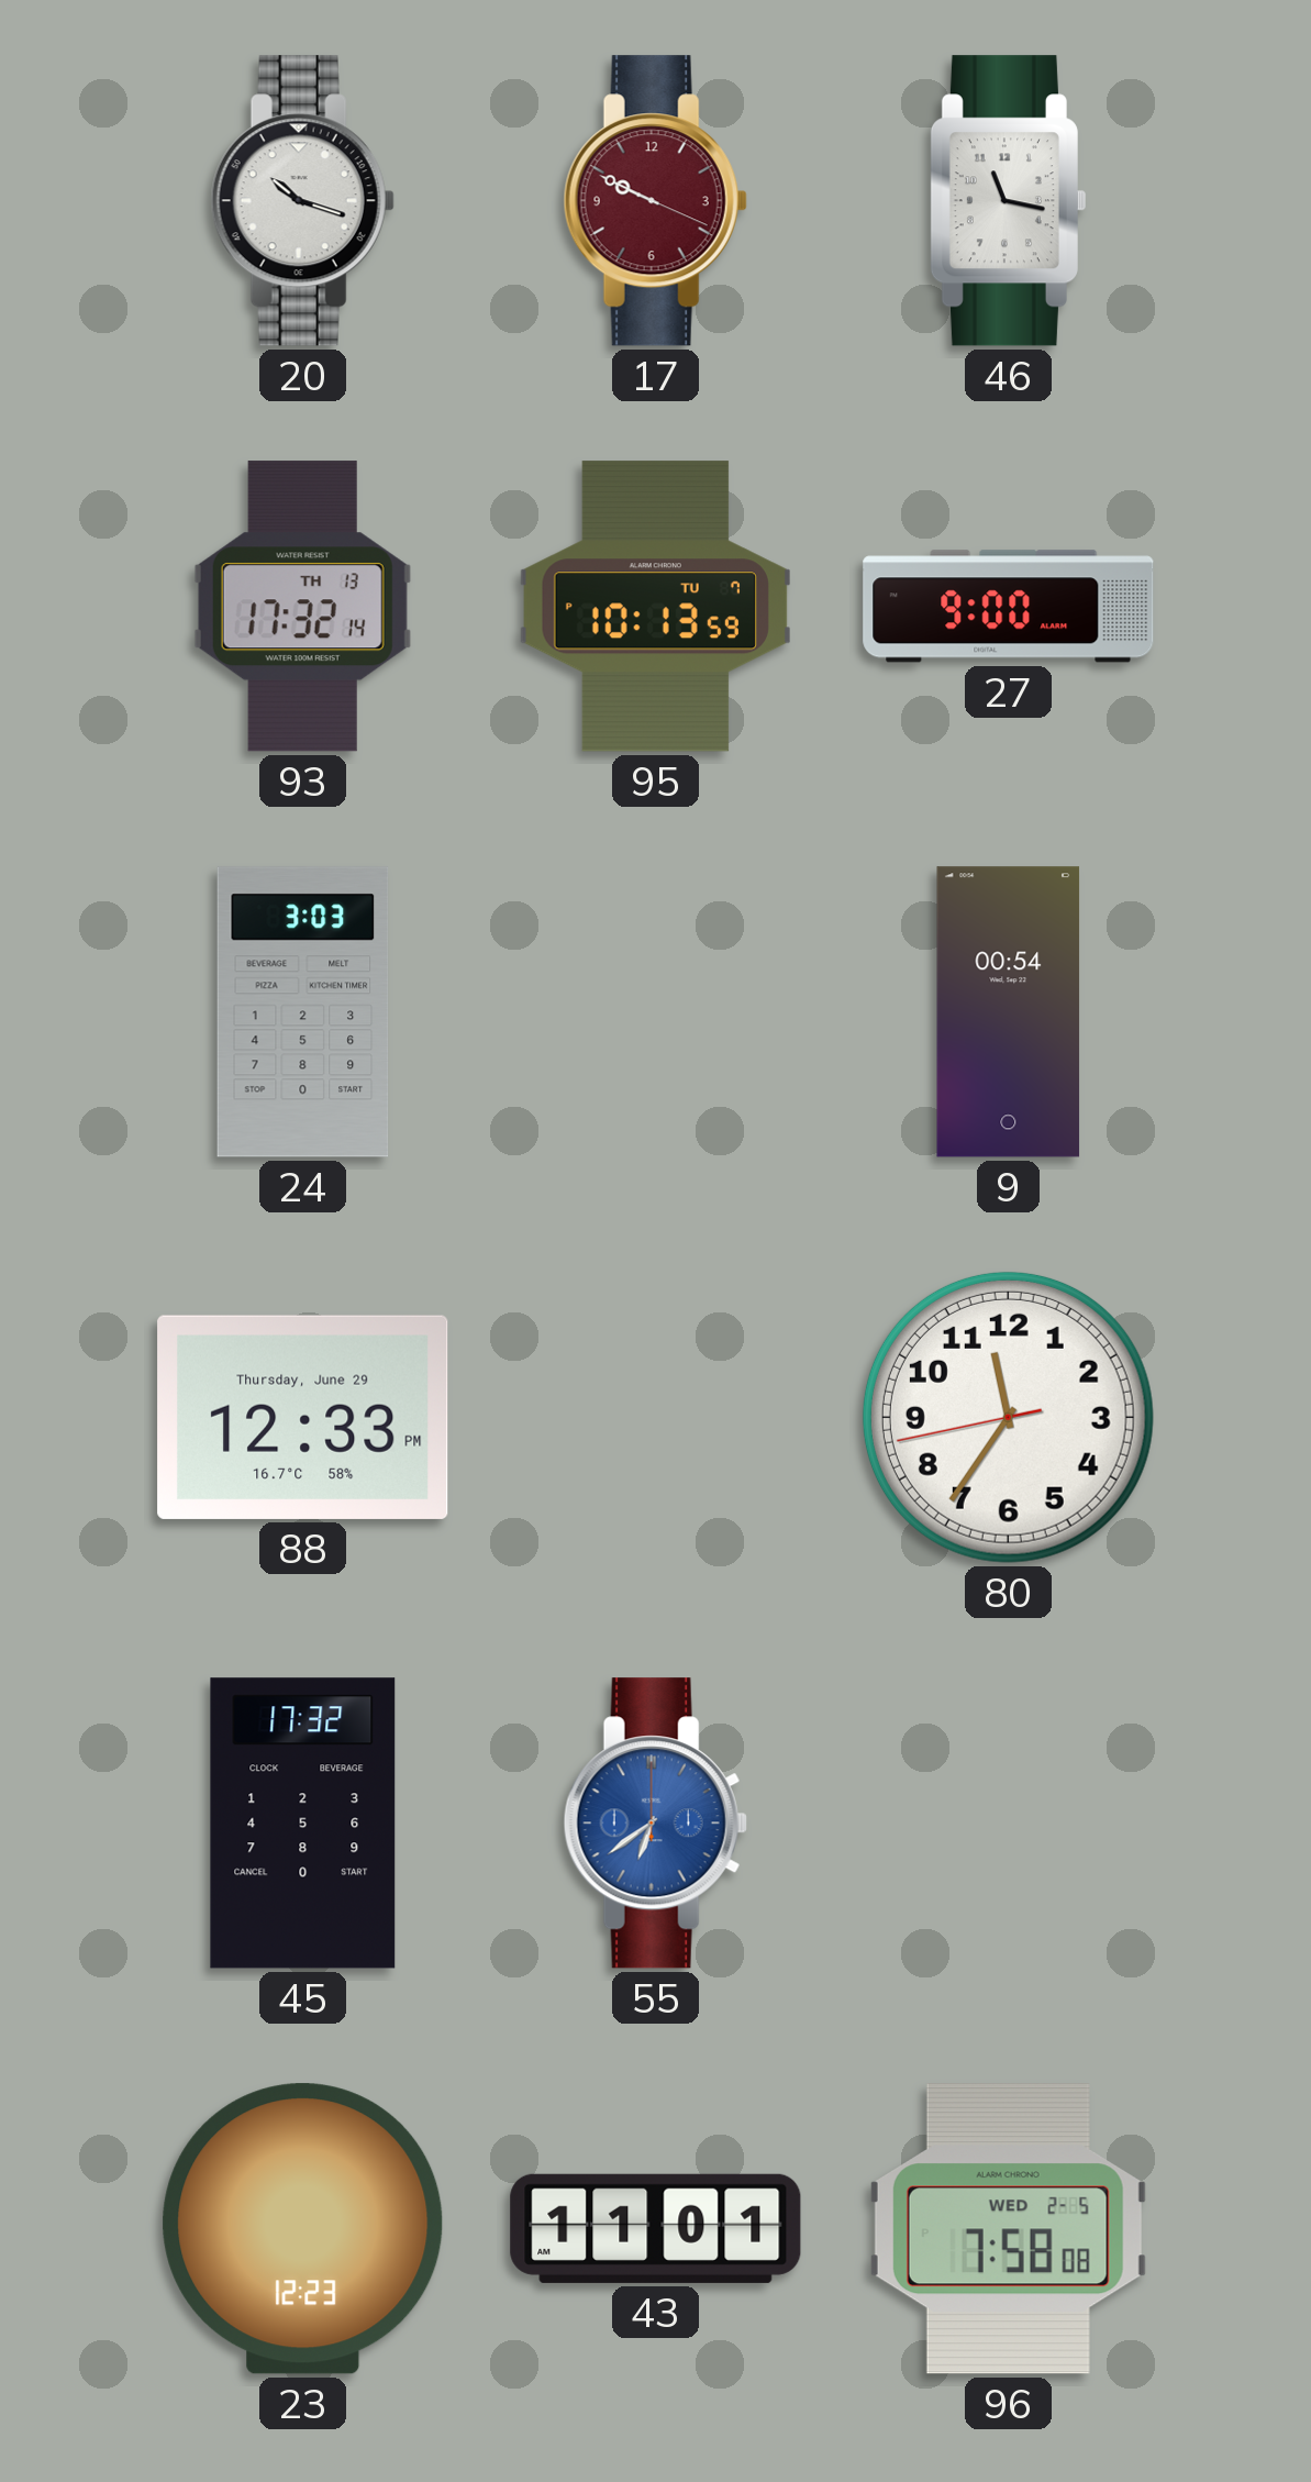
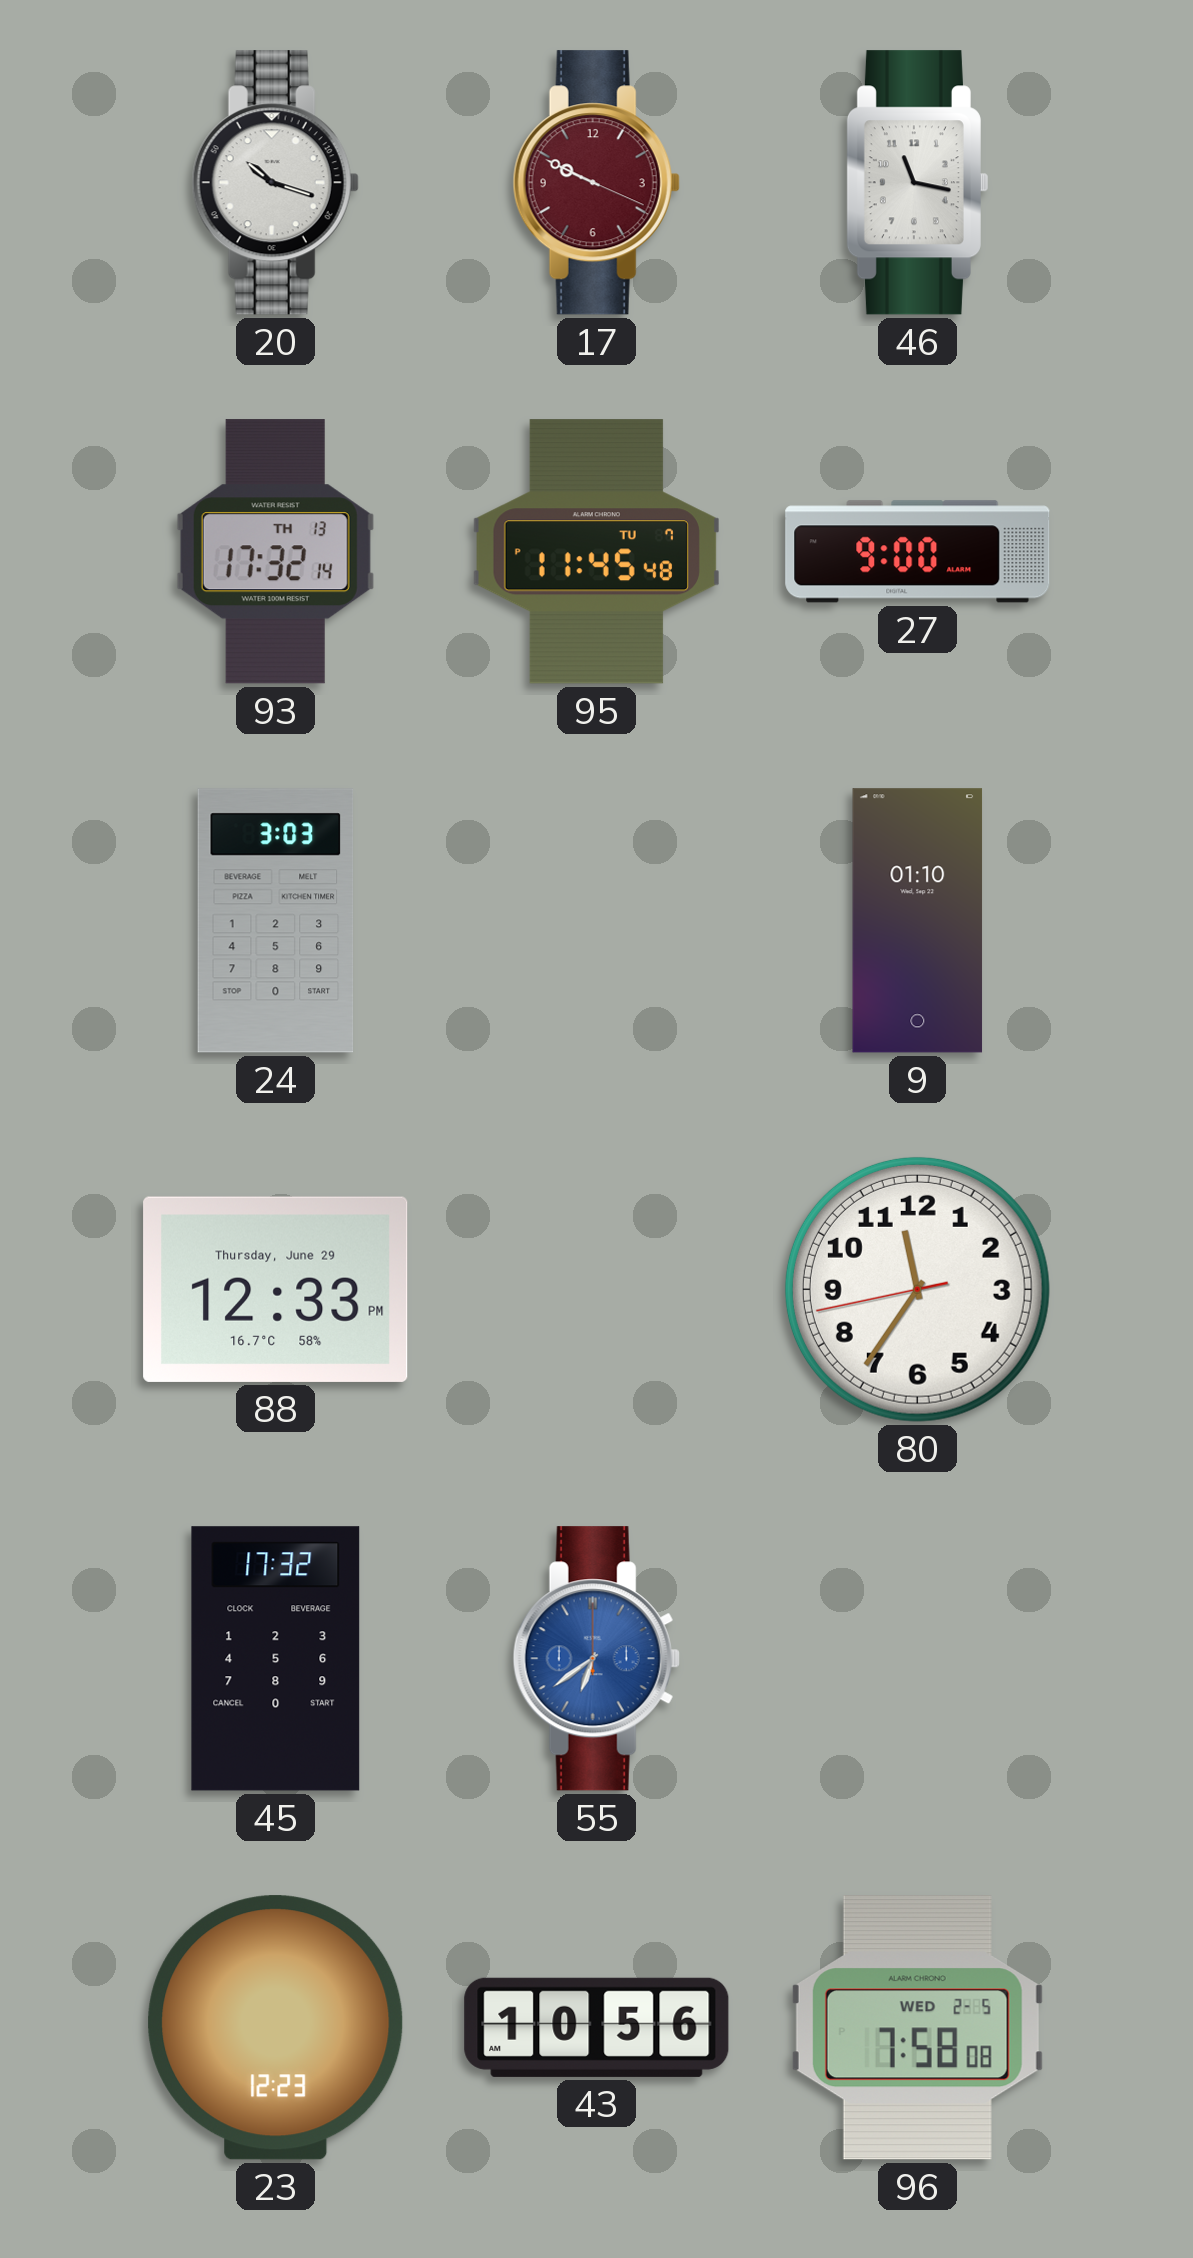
95: 10:13 -> 11:45 (596, 552)
9: 00:54 -> 01:10 (918, 921)
43: 11:01 -> 10:56 (597, 2027)
